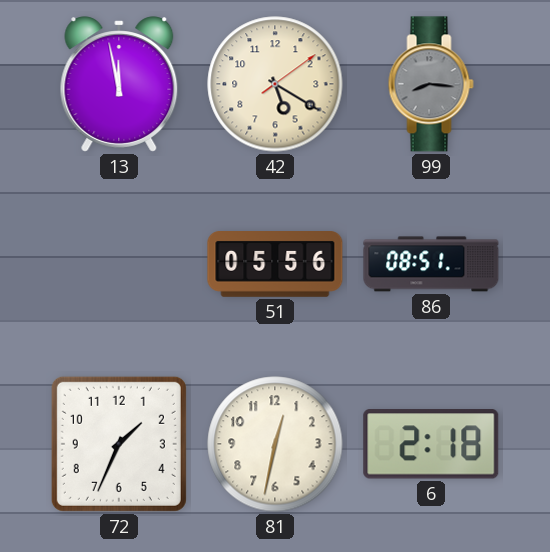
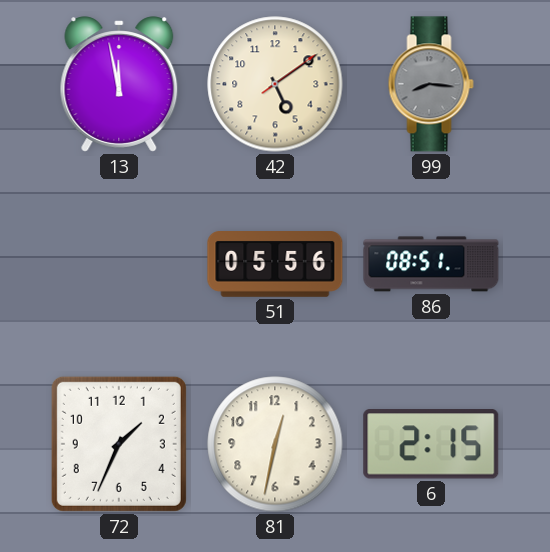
42: 5:20 -> 5:09 (275, 84)
6: 2:18 -> 2:15 (431, 444)
